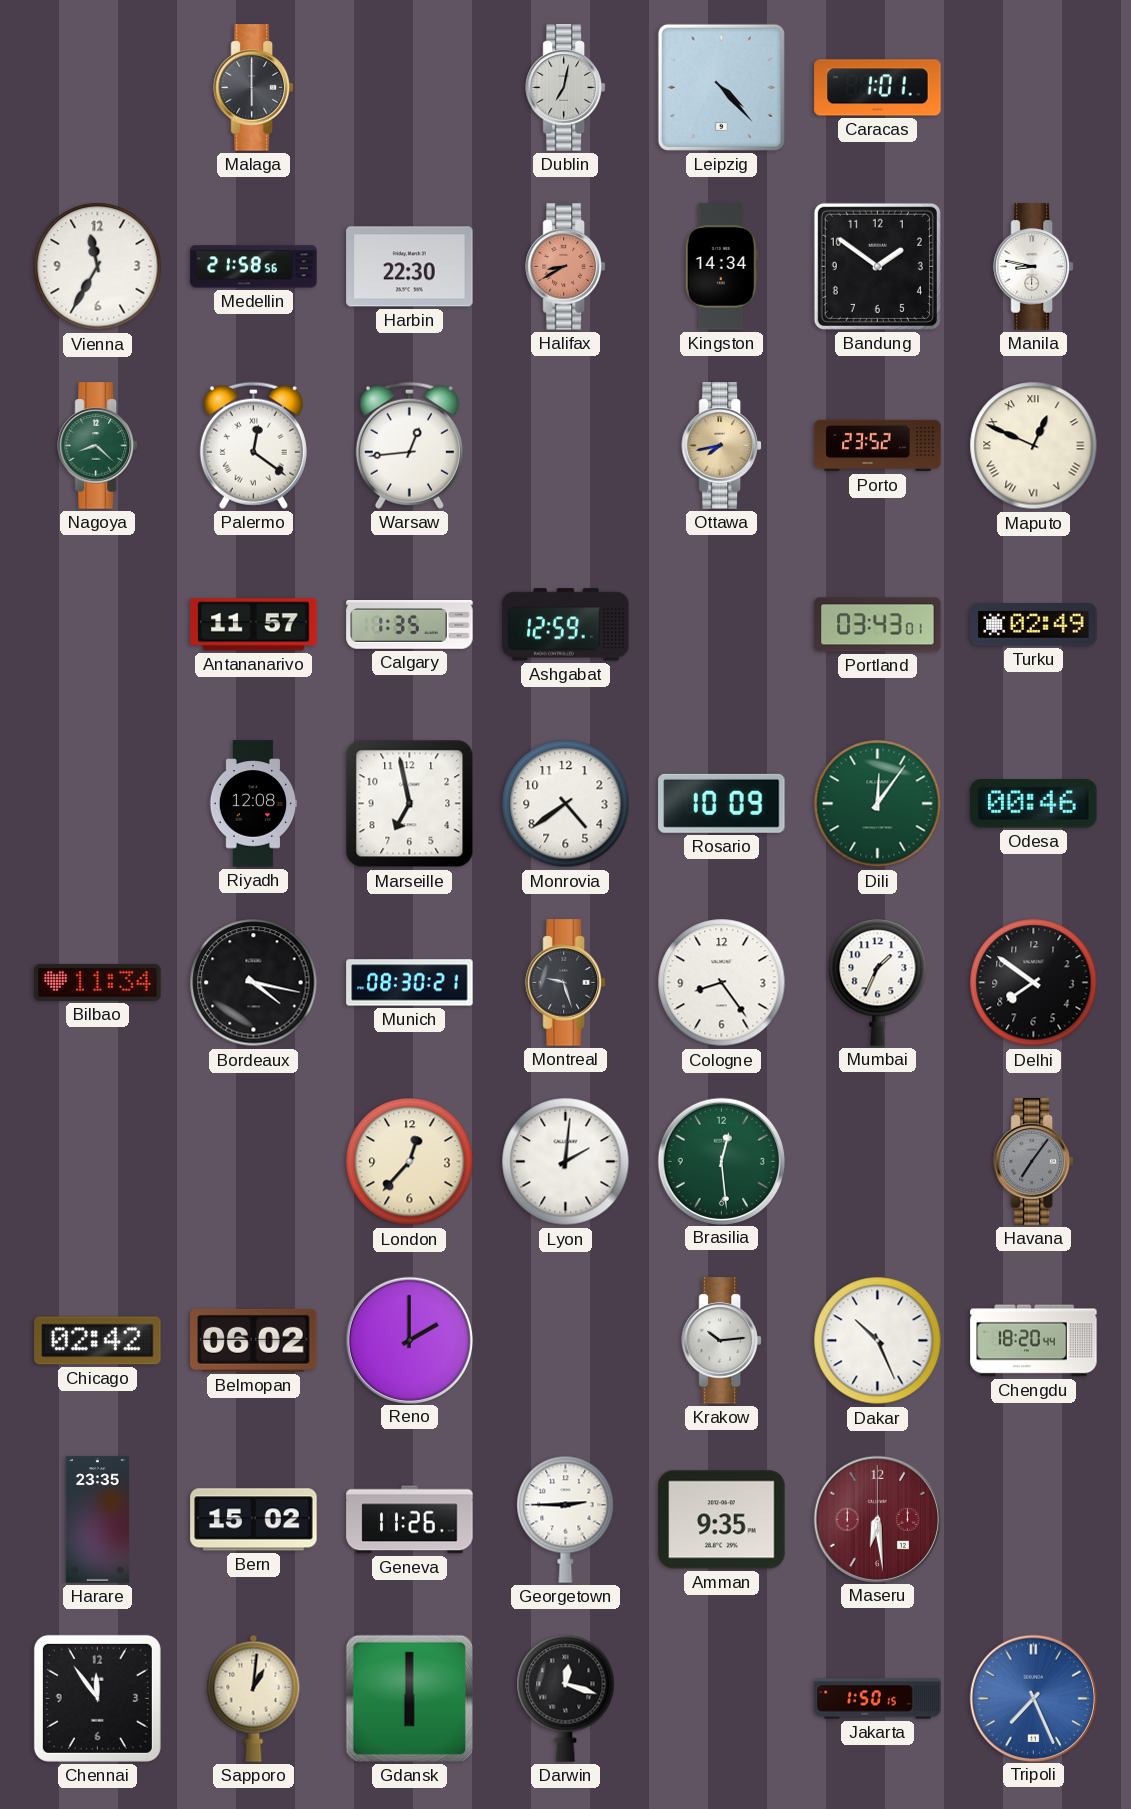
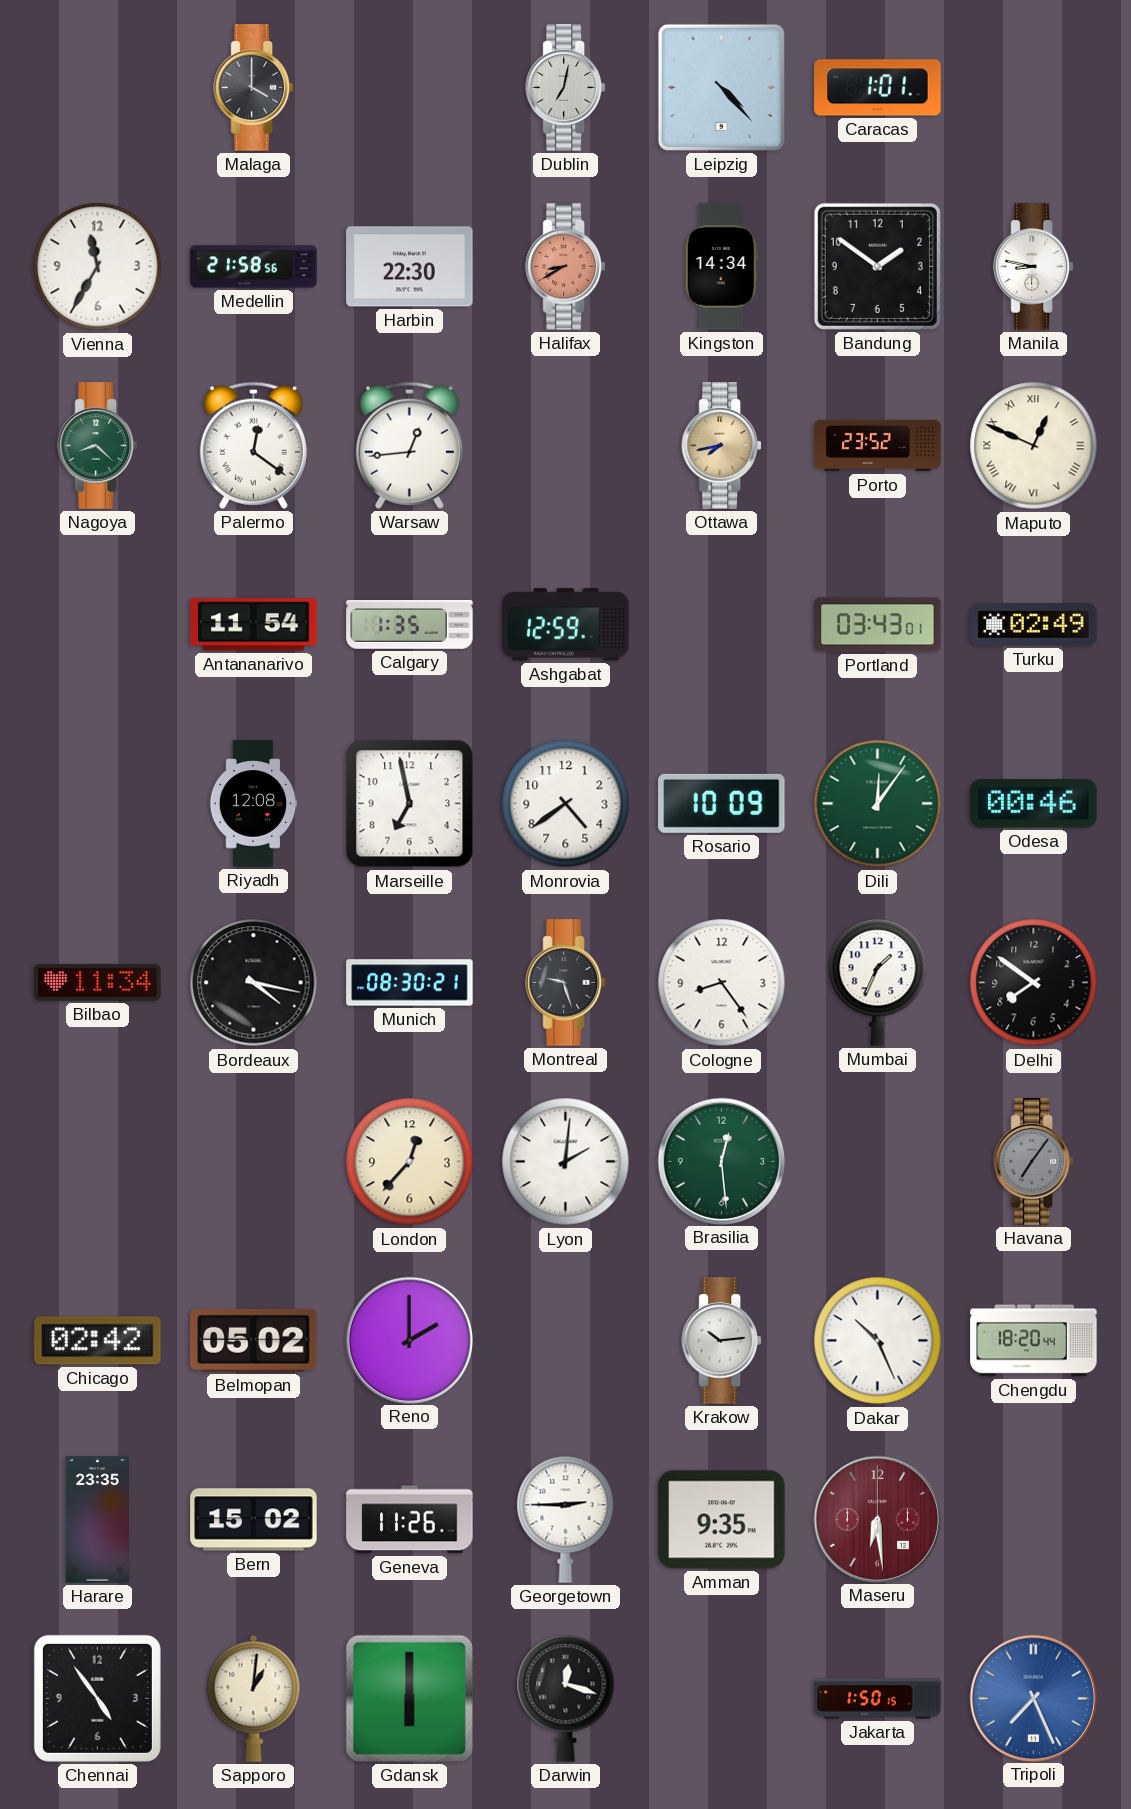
Malaga: 6:00 -> 4:00 (253, 88)
Antananarivo: 11:57 -> 11:54 (254, 625)
Belmopan: 06:02 -> 05:02 (254, 1340)
Chennai: 11:54 -> 4:54 (97, 1698)
